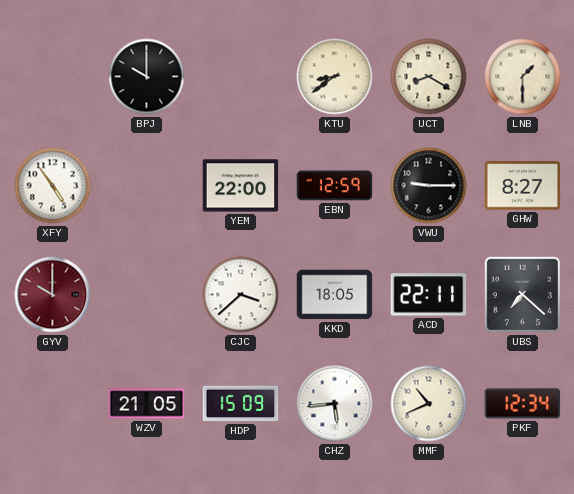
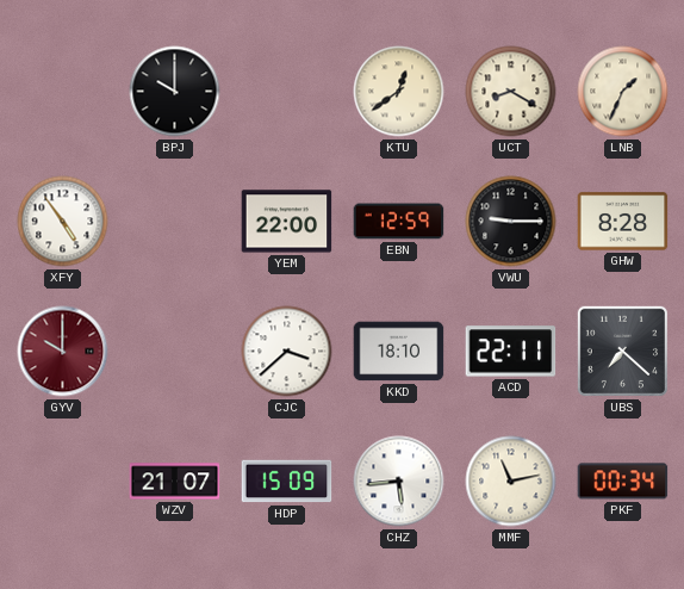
KTU: 8:39 -> 12:39 (399, 92)
LNB: 1:30 -> 1:34 (623, 92)
GHW: 8:27 -> 8:28 (623, 222)
KKD: 18:05 -> 18:10 (399, 352)
WZV: 21:05 -> 21:07 (175, 482)
MMF: 10:41 -> 11:13 (511, 482)
PKF: 12:34 -> 00:34 (623, 482)
